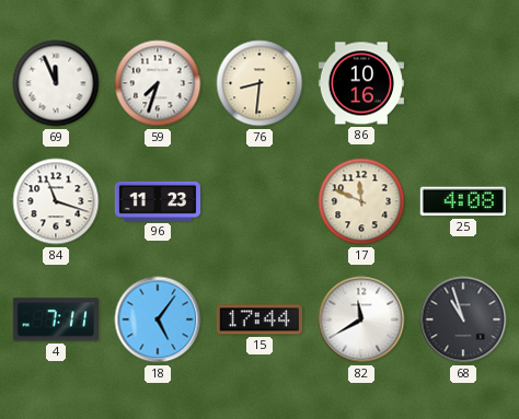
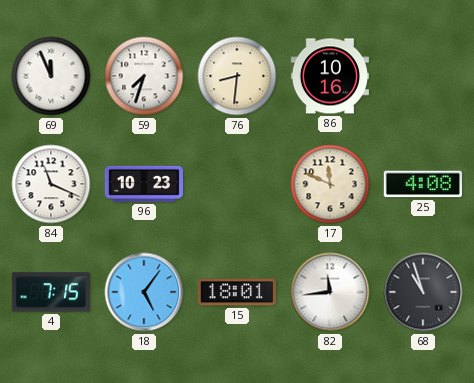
84: 11:18 -> 11:19 (51, 184)
96: 11:23 -> 10:23 (143, 184)
4: 7:11 -> 7:15 (51, 292)
15: 17:44 -> 18:01 (237, 292)
82: 11:40 -> 11:44 (330, 292)
